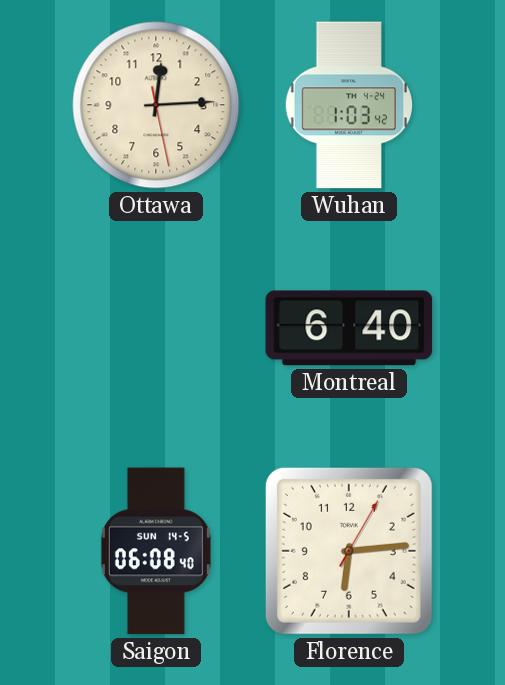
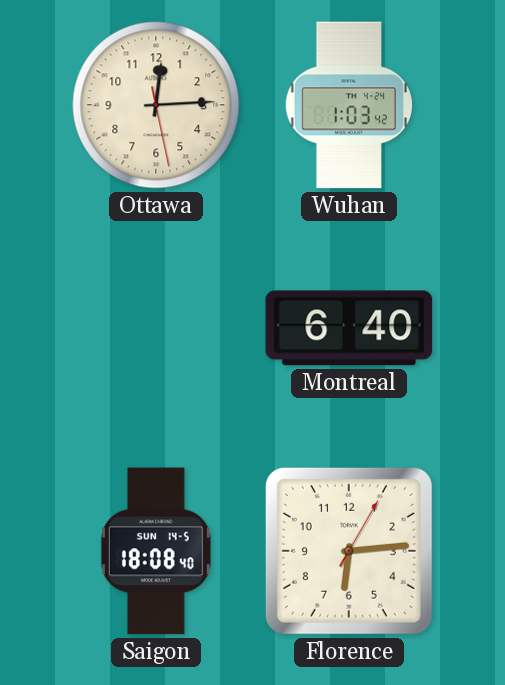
Saigon: 06:08 -> 18:08 (156, 551)
